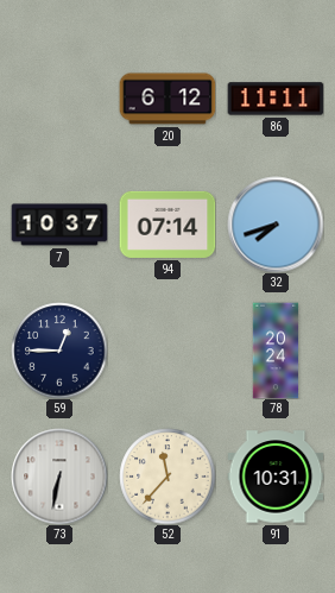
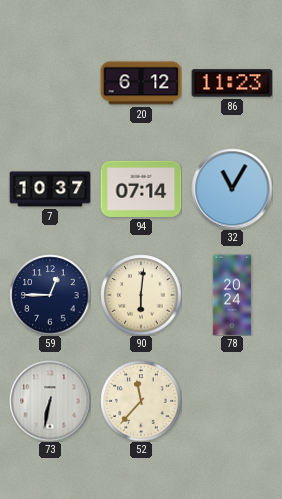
86: 11:11 -> 11:23 (232, 83)
32: 7:42 -> 11:05 (232, 189)
90: none -> 6:01 (141, 295)
91: 10:31 -> none (276, 477)
